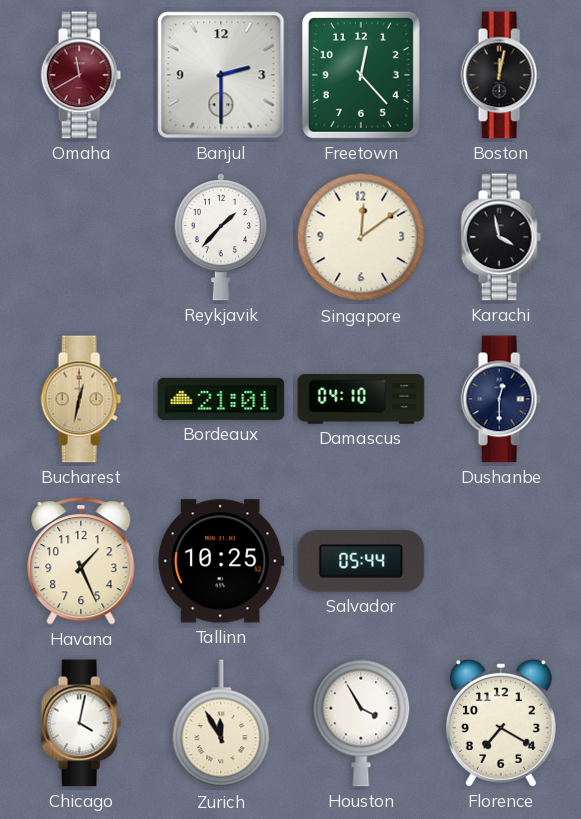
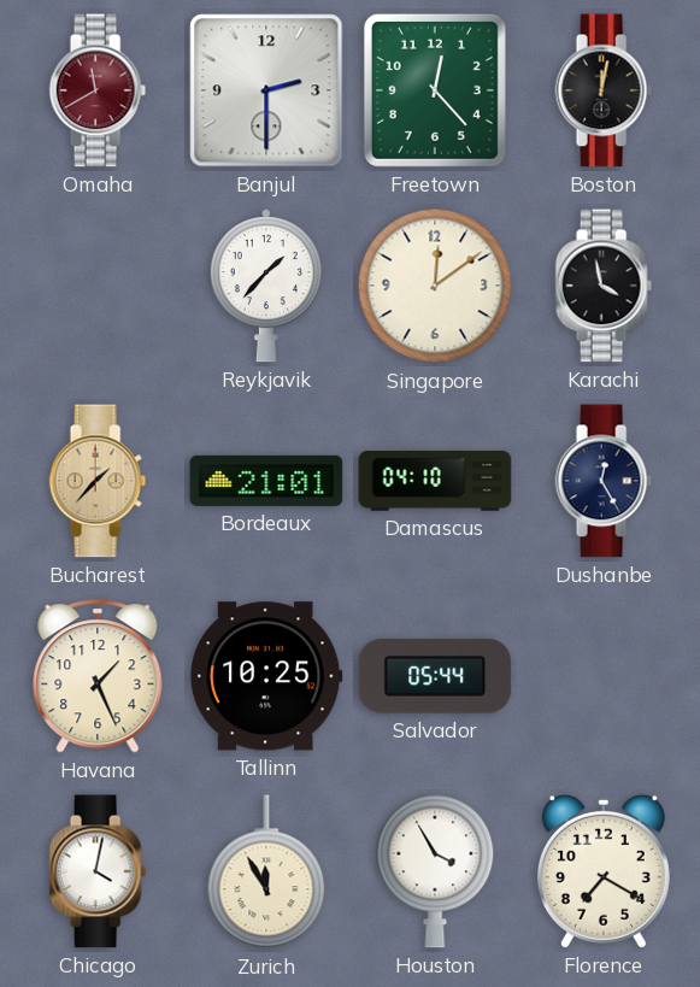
Bucharest: 12:32 -> 1:37 (98, 481)
Dushanbe: 12:30 -> 12:25 (604, 481)
